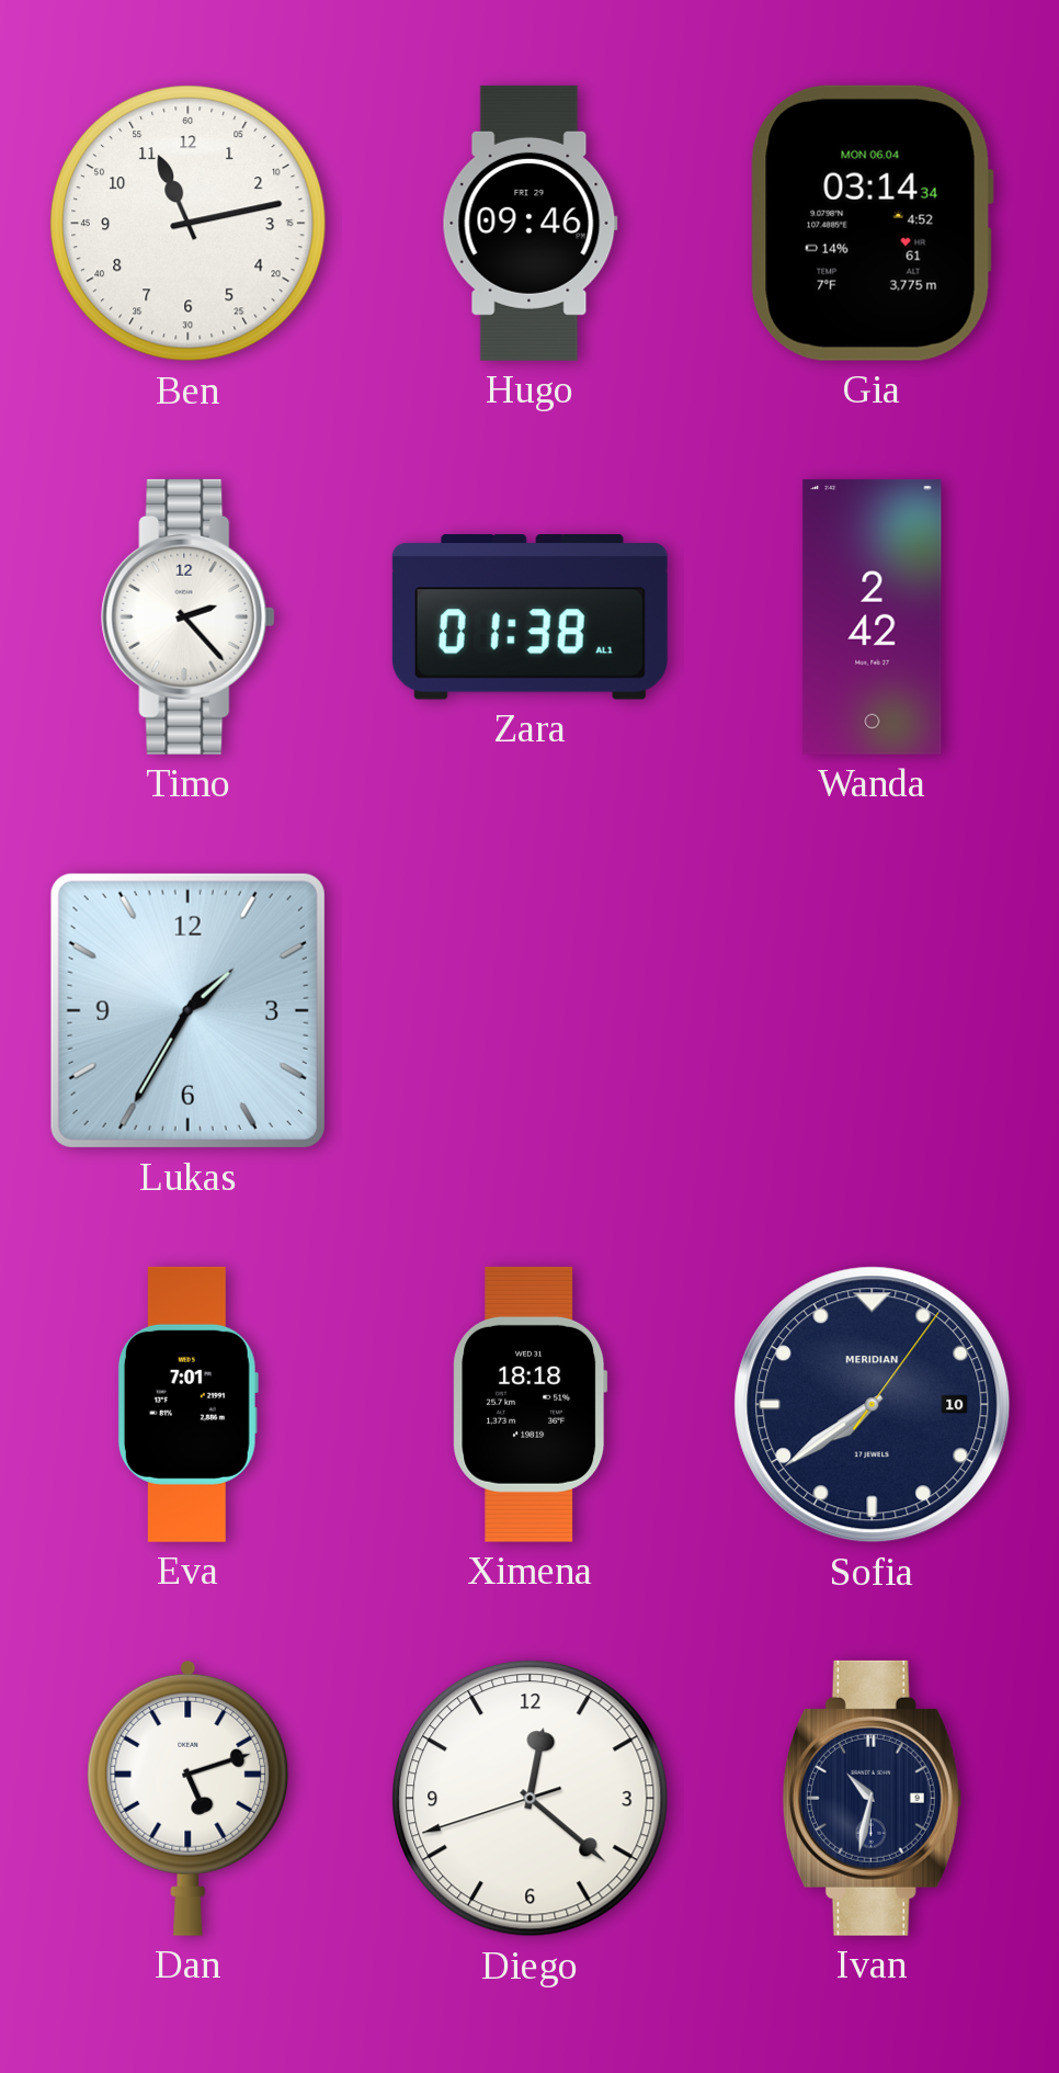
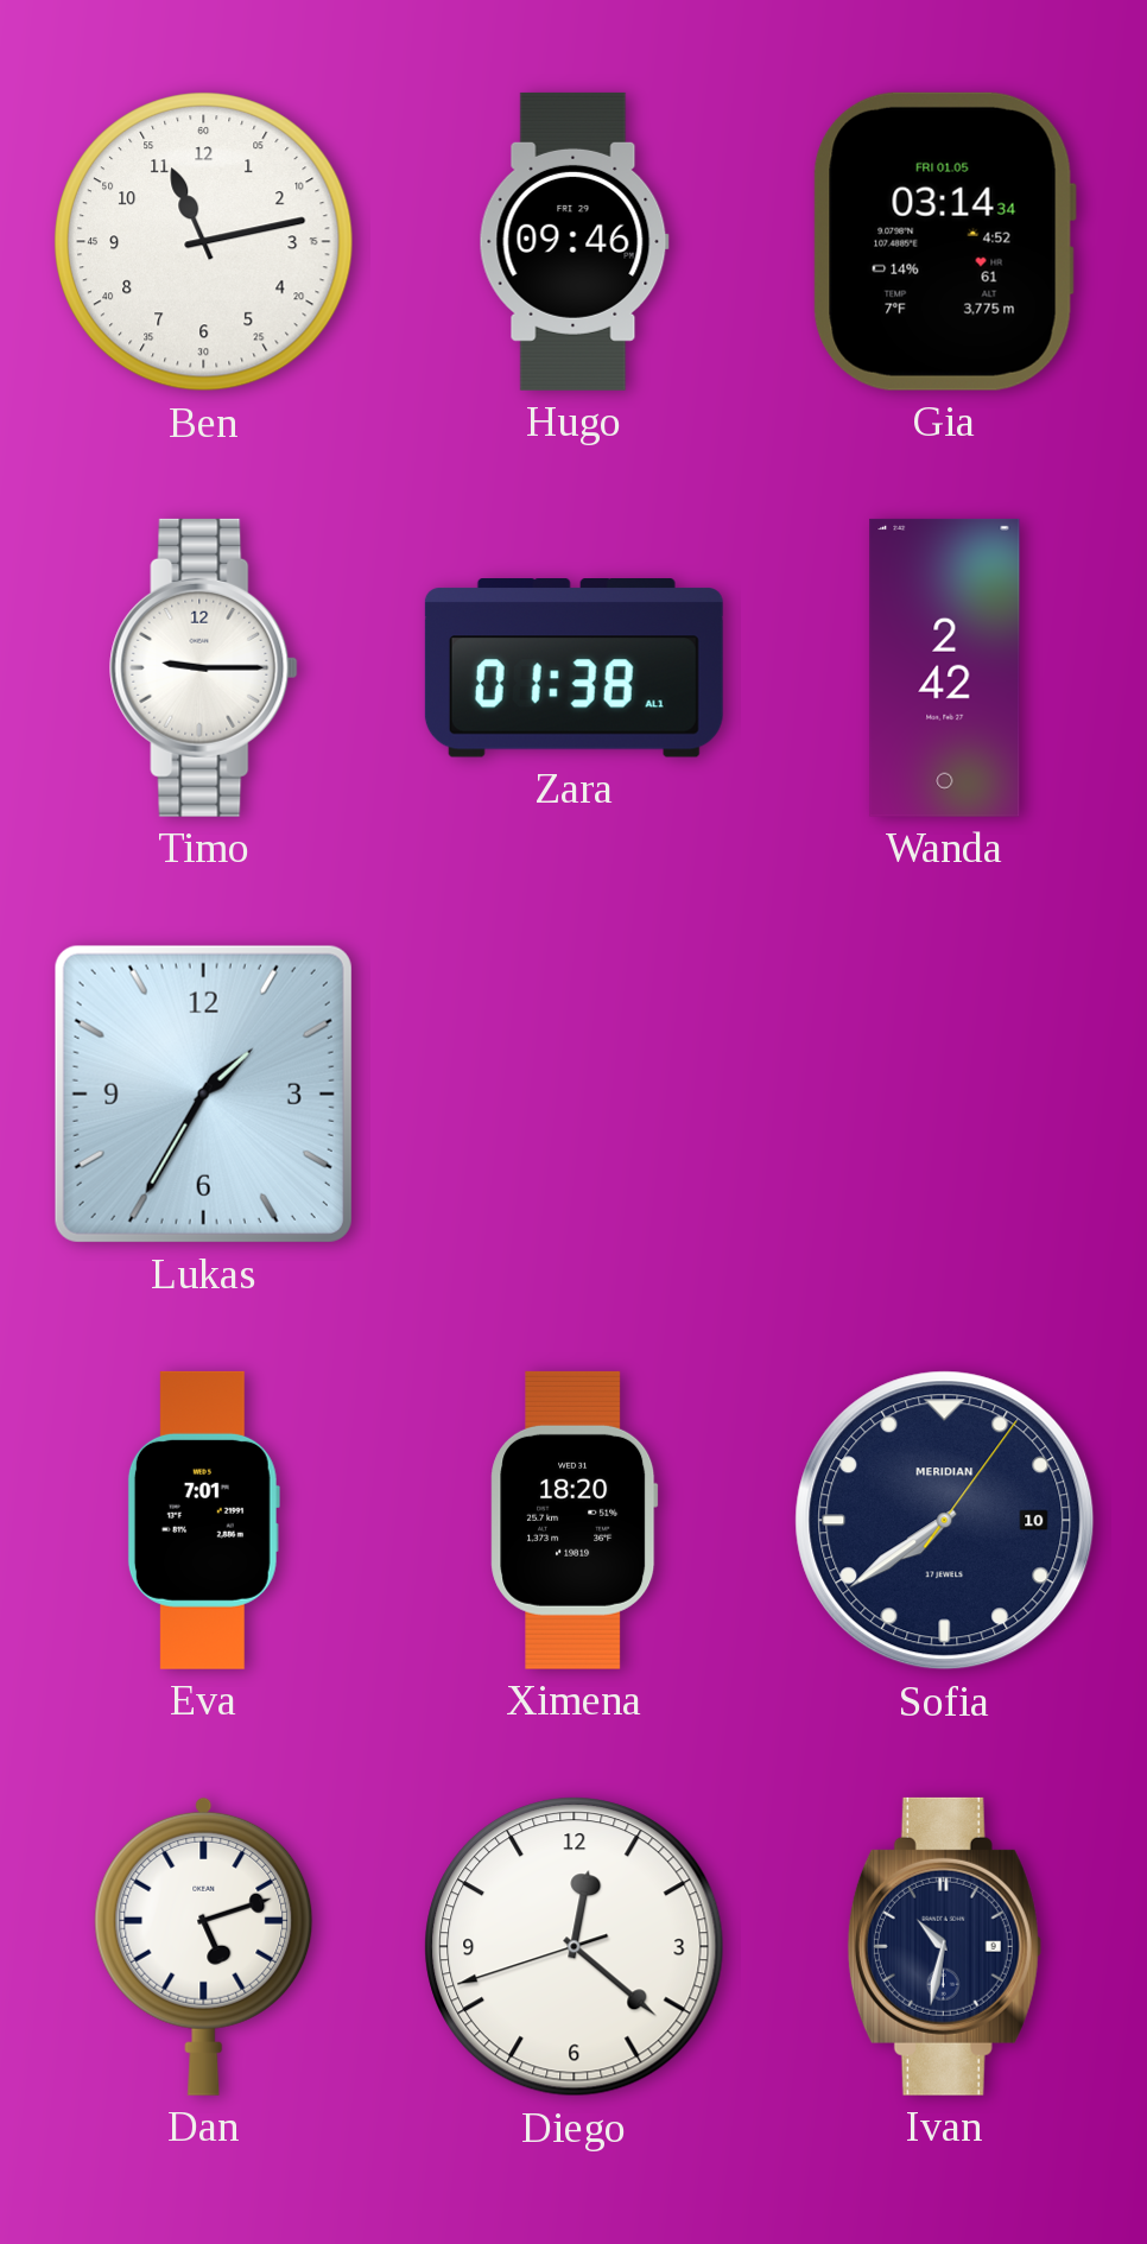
Gia date: MON 06.04 -> FRI 01.05 (944, 241)
Timo: 2:23 -> 9:15 (204, 667)
Ximena: 18:18 -> 18:20 (575, 1520)
